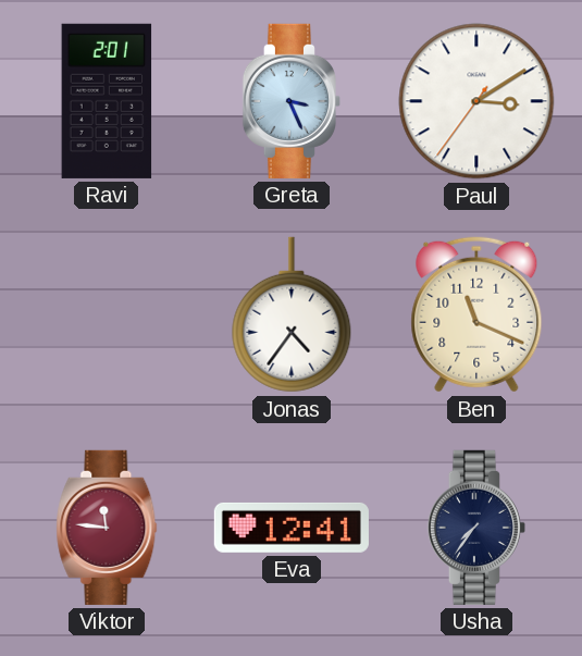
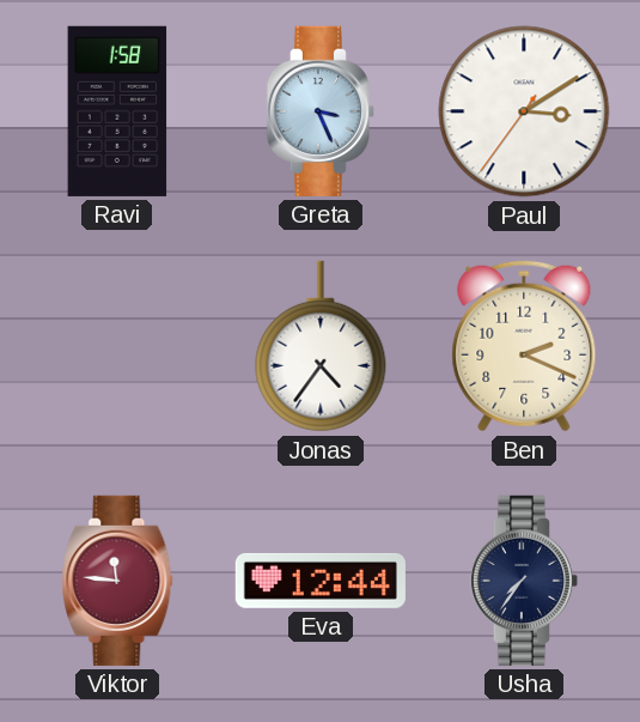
Ravi: 2:01 -> 1:58 (117, 111)
Ben: 11:19 -> 2:19 (524, 346)
Eva: 12:41 -> 12:44 (321, 581)
